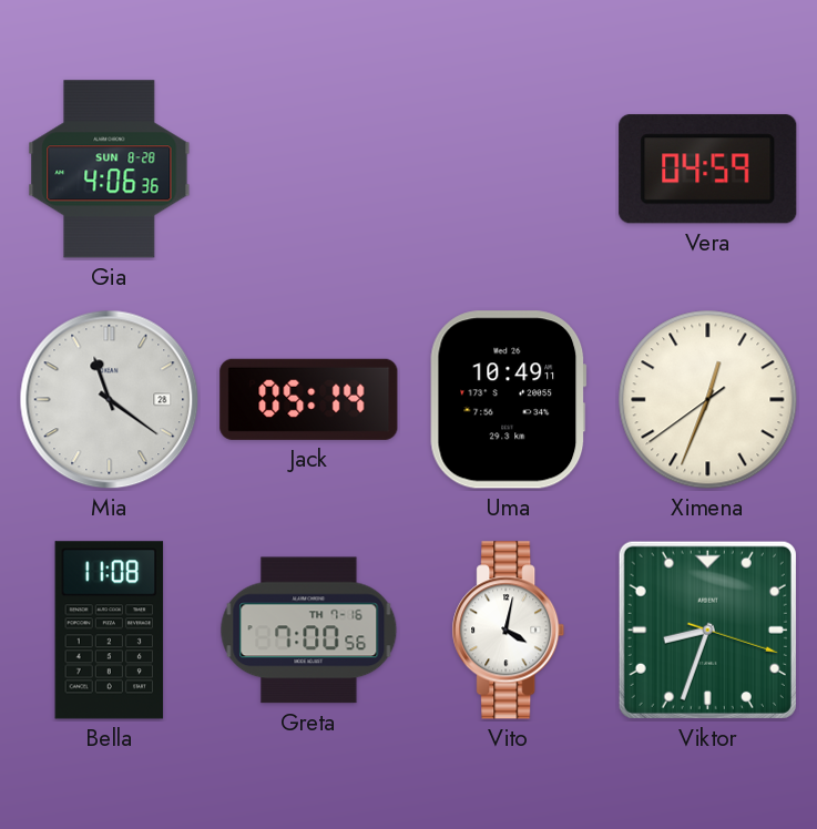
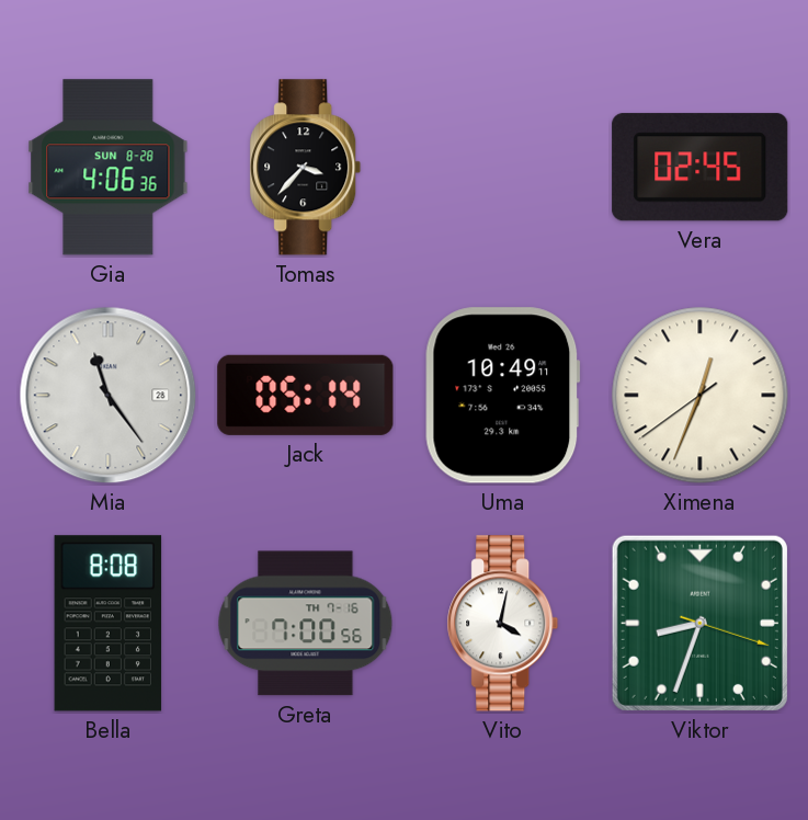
Tomas: none -> 3:37 (306, 168)
Vera: 04:59 -> 02:45 (701, 168)
Mia: 11:21 -> 11:24 (109, 396)
Bella: 11:08 -> 8:08 (109, 624)
